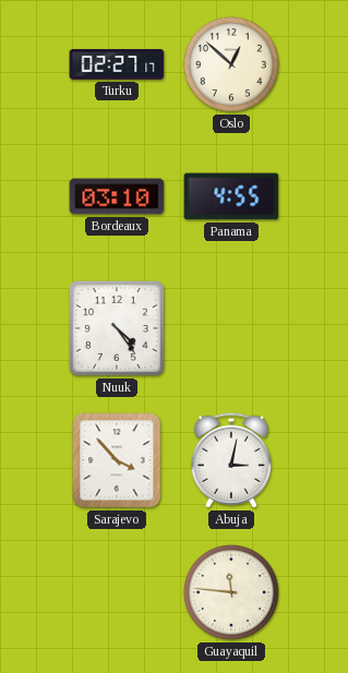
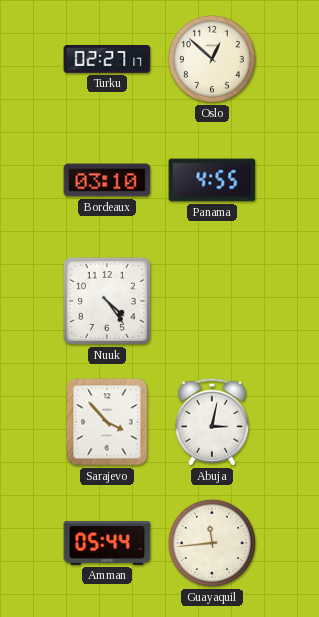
Amman: none -> 05:44 (107, 543)
Guayaquil: 11:46 -> 11:44 (212, 543)
